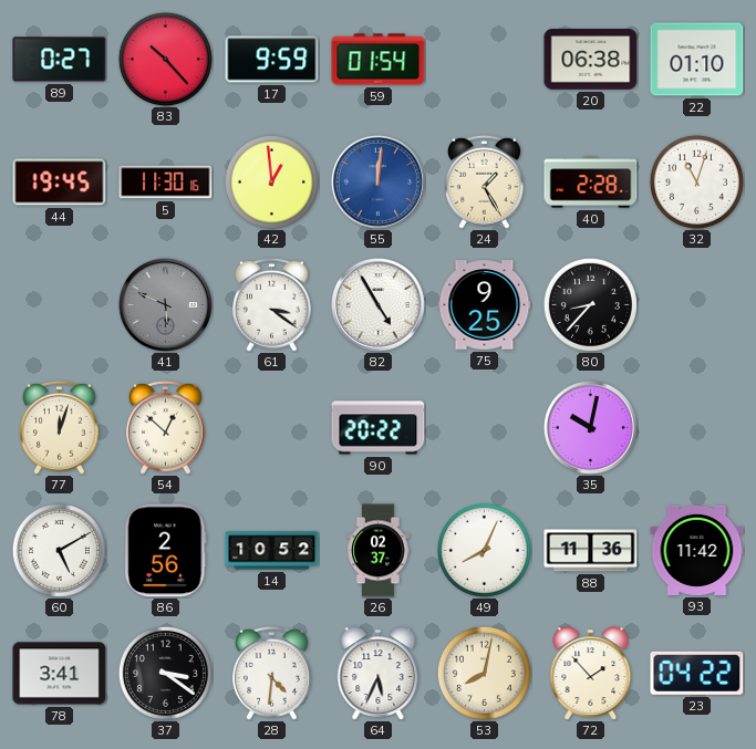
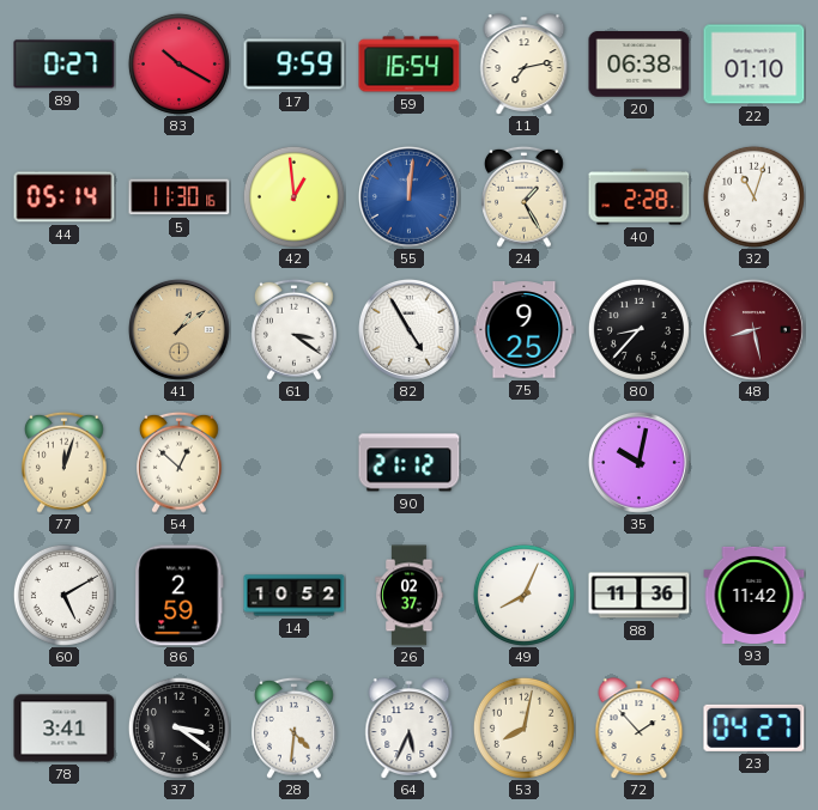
83: 10:23 -> 10:20 (178, 63)
59: 01:54 -> 16:54 (410, 65)
11: none -> 7:13 (525, 65)
44: 19:45 -> 05:14 (65, 197)
41: 5:49 -> 1:09 (178, 329)
41 dial: grey -> champagne (178, 329)
48: none -> 8:28 (753, 329)
90: 20:22 -> 21:12 (410, 463)
86: 2:56 -> 2:59 (180, 596)
23: 04:22 -> 04:27 (755, 727)
